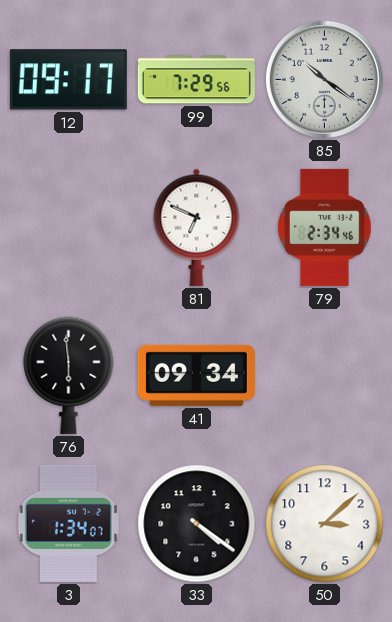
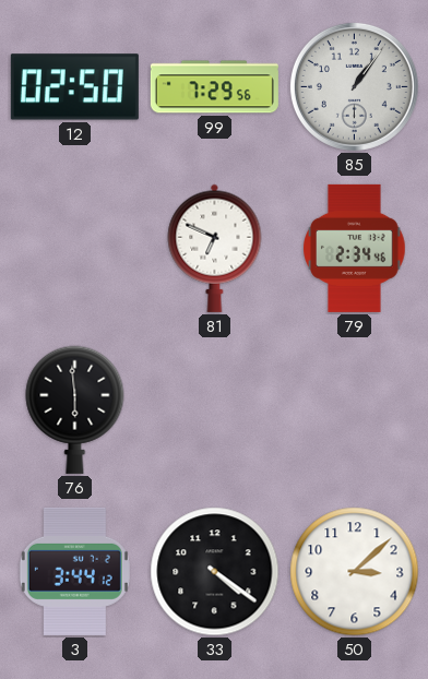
12: 09:17 -> 02:50 (74, 87)
85: 10:21 -> 1:06 (354, 86)
41: 09:34 -> none (196, 375)
3: 1:34 -> 3:44 (74, 571)
